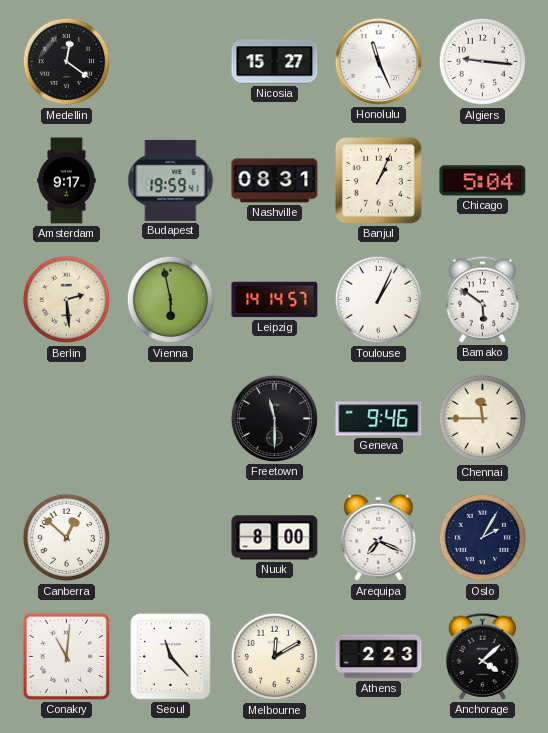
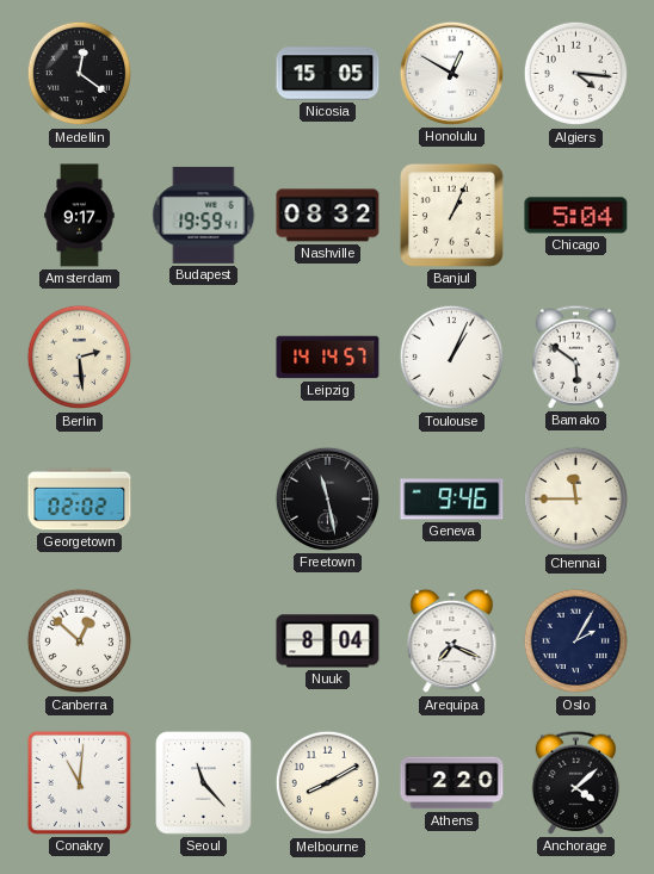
Nicosia: 15:27 -> 15:05 (328, 74)
Honolulu: 11:26 -> 12:50 (451, 73)
Algiers: 9:16 -> 4:16 (576, 74)
Nashville: 08:31 -> 08:32 (328, 216)
Vienna: 5:58 -> none (171, 300)
Georgetown: none -> 02:02 (80, 500)
Freetown: 11:30 -> 11:28 (327, 498)
Nuuk: 8:00 -> 8:04 (328, 641)
Melbourne: 12:10 -> 8:10 (328, 783)
Athens: 2:23 -> 2:20 (452, 783)
